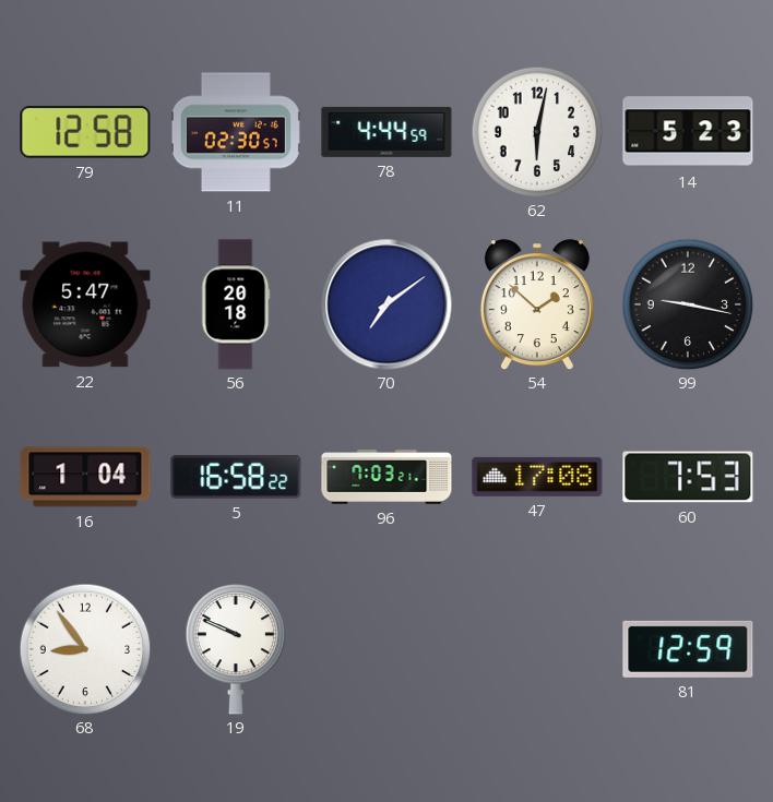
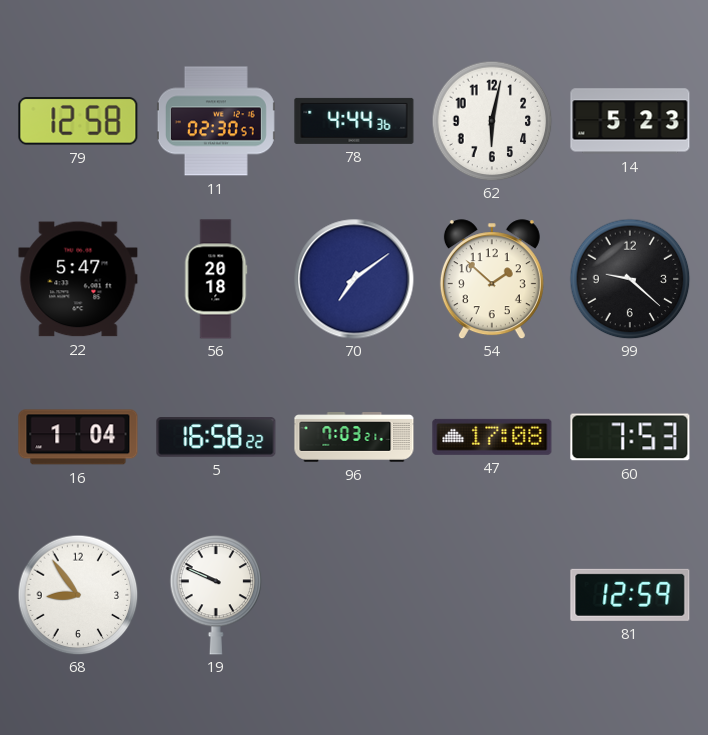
78: 4:44:59 -> 4:44:36 (354, 121)
99: 9:17 -> 9:22 (630, 279)
